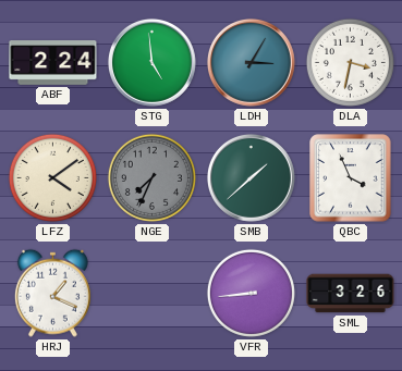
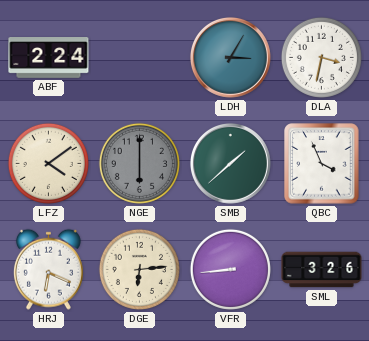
STG: 4:59 -> none (151, 62)
NGE: 7:34 -> 6:00 (139, 163)
HRJ: 1:19 -> 6:19 (48, 269)
DGE: none -> 6:14 (139, 269)
